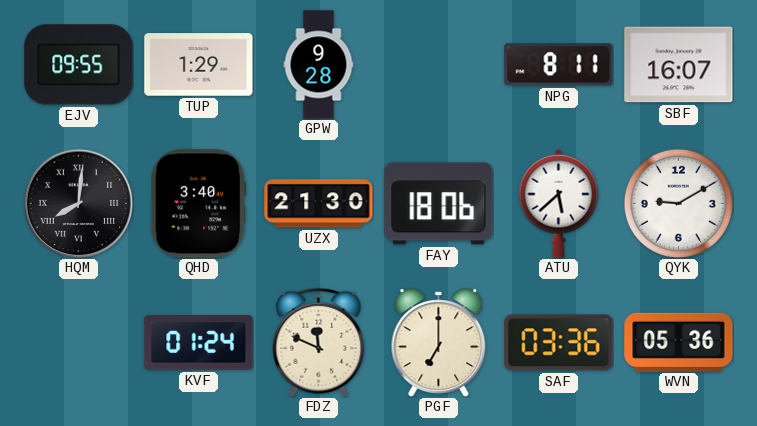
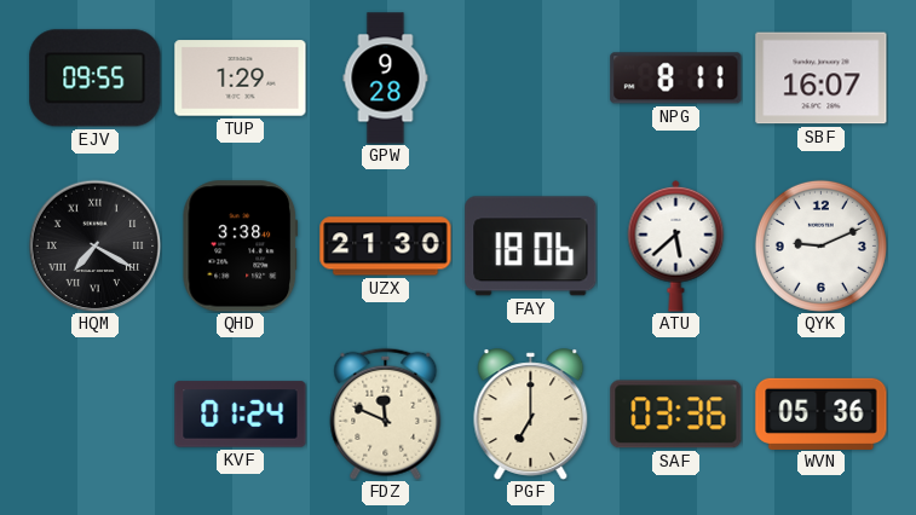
HQM: 8:01 -> 7:20 (94, 245)
QHD: 3:40 -> 3:38 (241, 247)
QYK: 9:10 -> 9:11 (820, 245)
